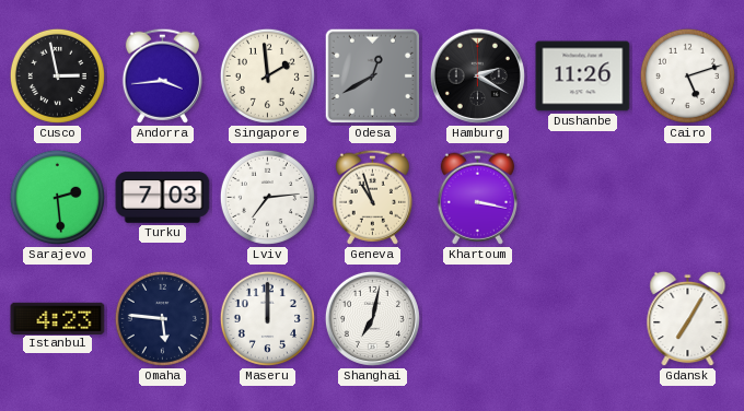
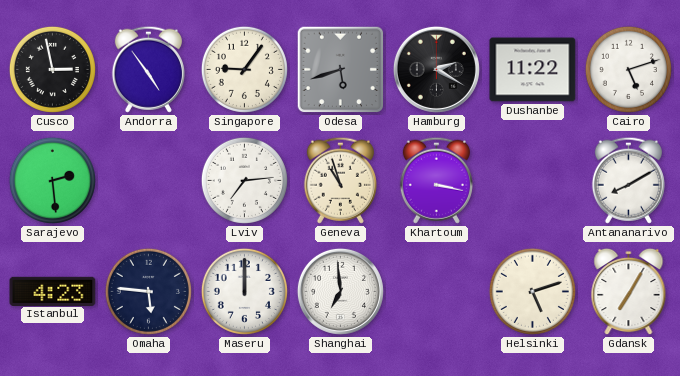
Andorra: 3:44 -> 4:54 (148, 69)
Singapore: 1:59 -> 9:06 (244, 69)
Odesa: 12:40 -> 5:42 (341, 70)
Dushanbe: 11:26 -> 11:22 (533, 70)
Turku: 7:03 -> none (163, 198)
Antananarivo: none -> 8:10 (628, 180)
Shanghai: 7:02 -> 6:59 (340, 291)
Helsinki: none -> 5:12 (532, 291)
